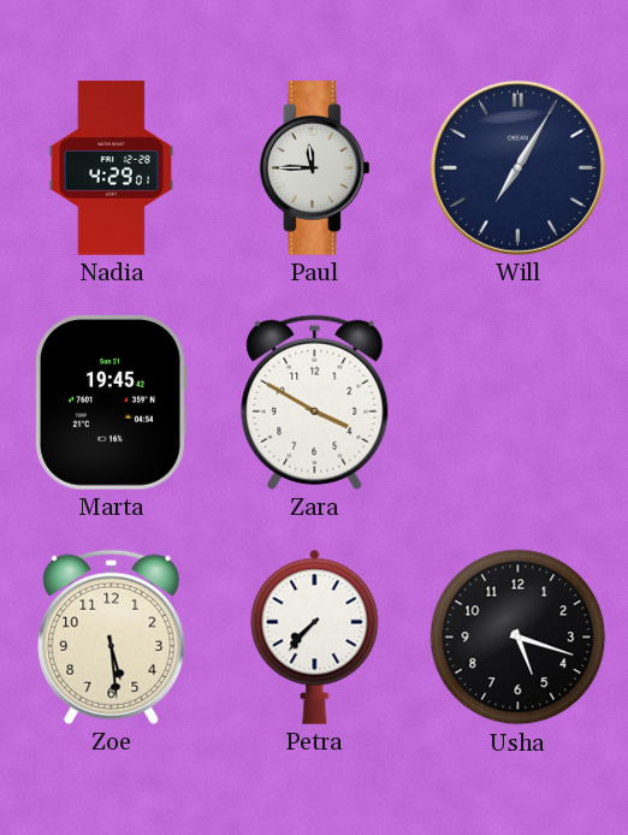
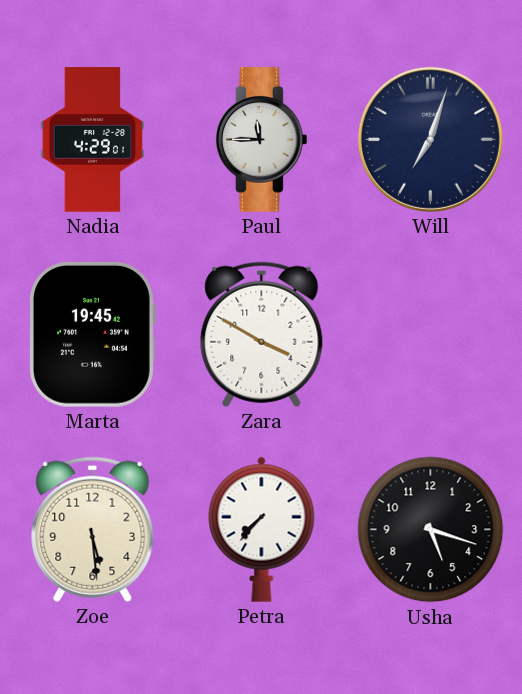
Will: 7:05 -> 7:03 (430, 139)
